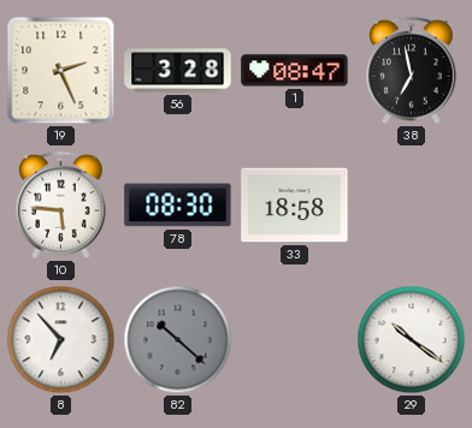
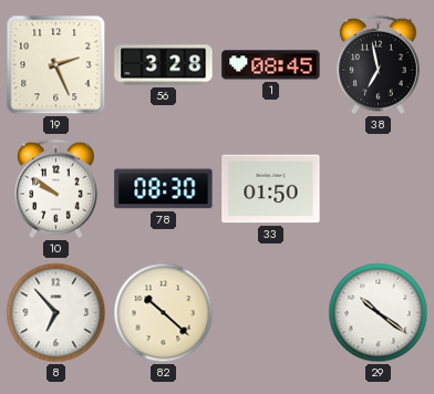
1: 08:47 -> 08:45 (271, 65)
10: 5:46 -> 9:51 (56, 189)
33: 18:58 -> 01:50 (271, 189)
82 dial: grey -> cream (164, 313)
